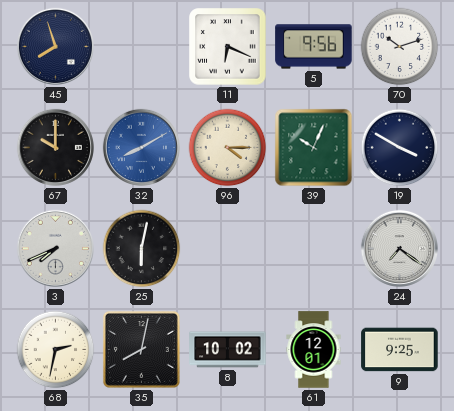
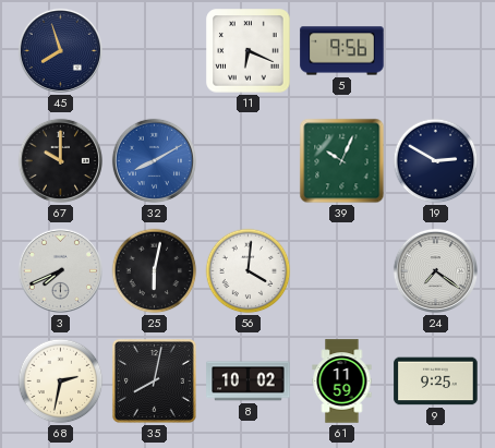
70: 10:12 -> none (400, 47)
96: 4:15 -> none (228, 148)
19: 3:50 -> 2:50 (436, 161)
56: none -> 4:01 (249, 271)
61: 12:01 -> 11:59 (342, 382)
